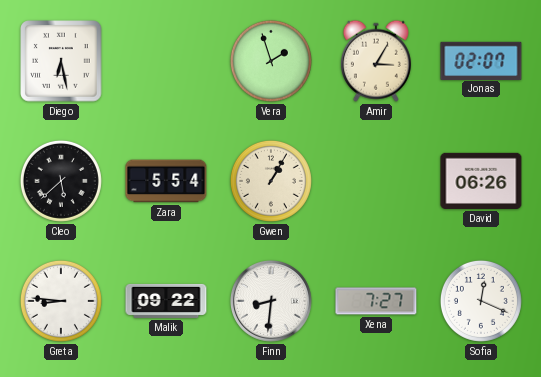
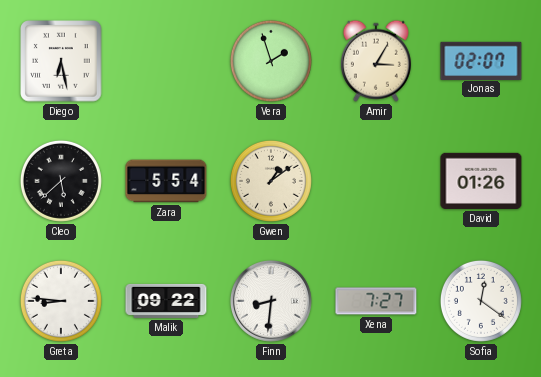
Gwen: 1:05 -> 1:09 (271, 181)
David: 06:26 -> 01:26 (481, 181)
Sofia: 12:19 -> 12:21 (481, 301)
